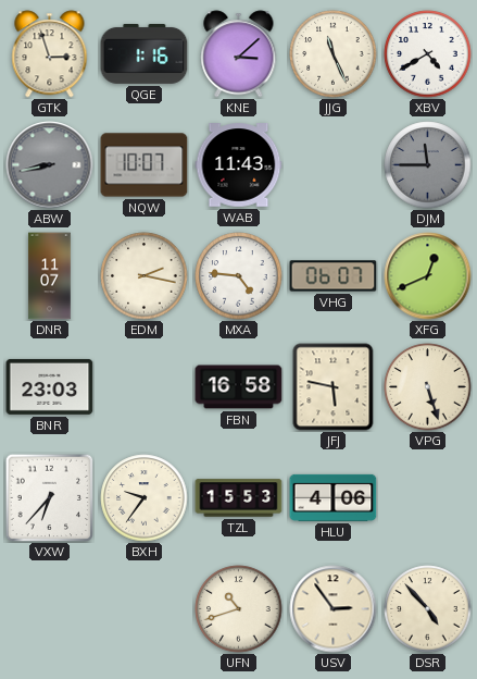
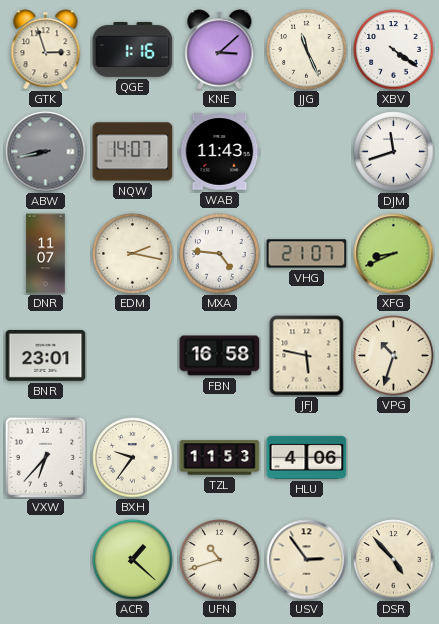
XBV: 4:40 -> 4:21 (394, 50)
NQW: 10:07 -> 14:07 (133, 152)
DJM: 11:45 -> 11:42 (394, 152)
DJM dial: grey -> white (394, 152)
VHG: 06:07 -> 21:07 (307, 254)
XFG: 12:41 -> 8:41 (394, 254)
BNR: 23:03 -> 23:01 (46, 355)
VPG: 5:27 -> 10:33 (394, 356)
TZL: 15:53 -> 11:53 (220, 458)
ACR: none -> 1:22 (133, 560)
